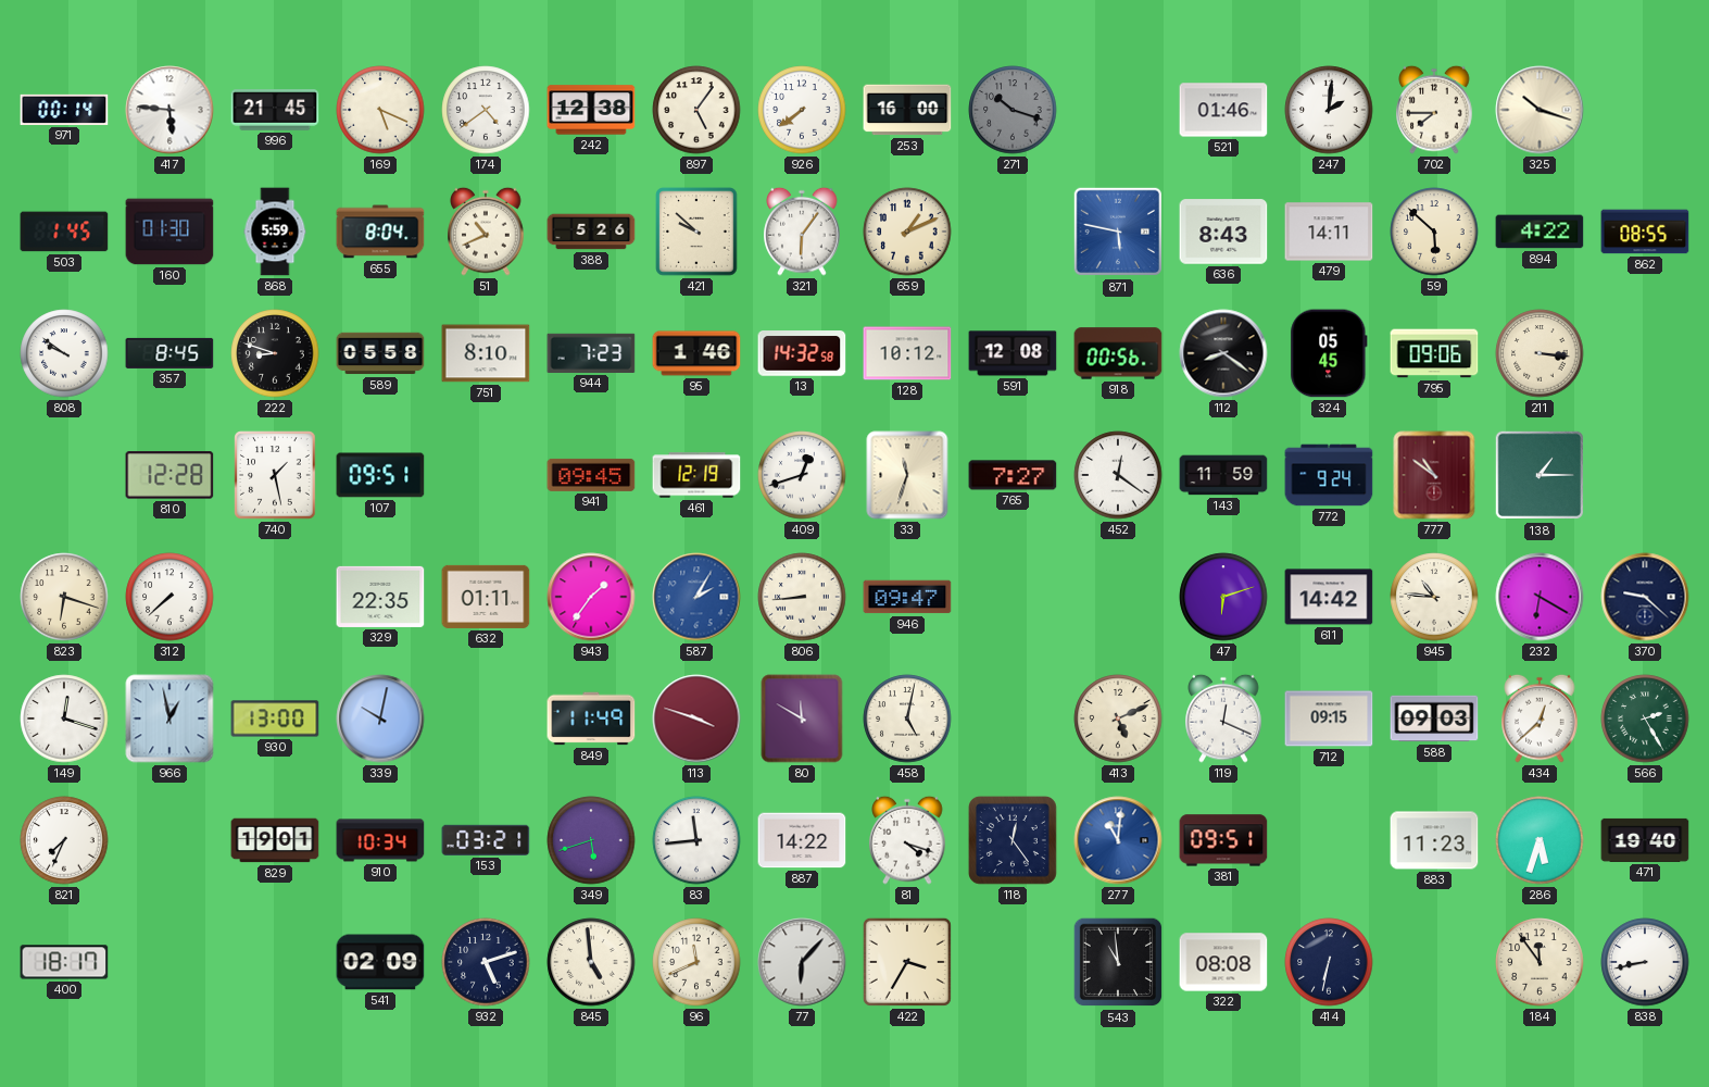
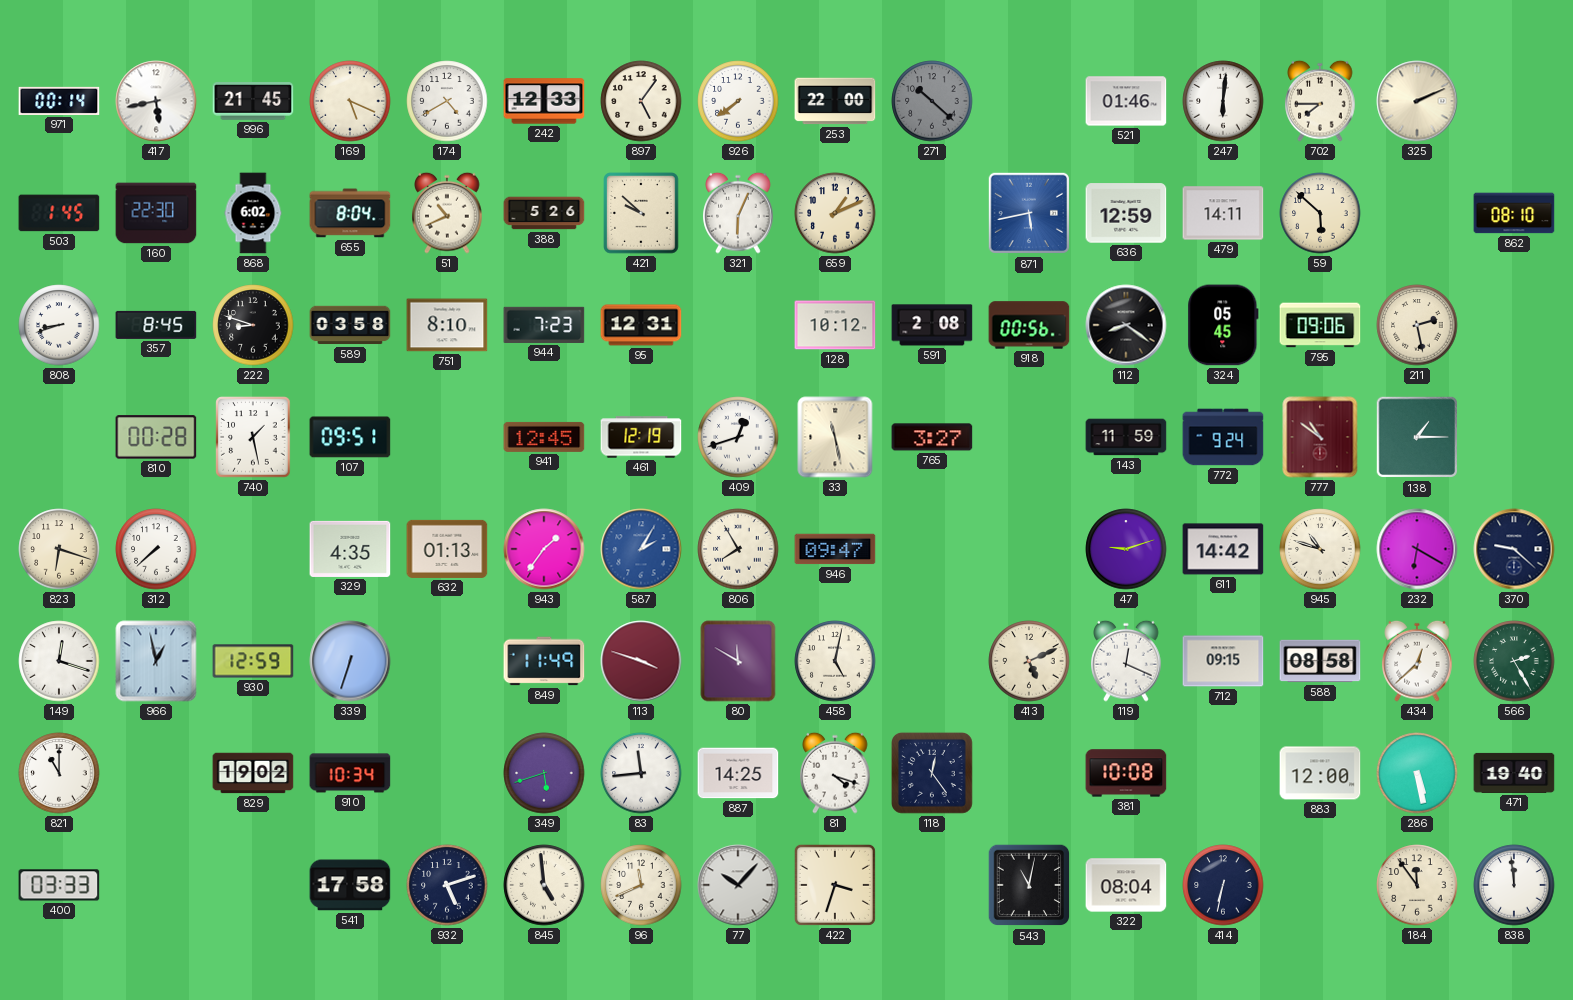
417: 5:46 -> 5:43 (156, 101)
174: 4:39 -> 4:40 (447, 101)
242: 12:38 -> 12:33 (544, 101)
253: 16:00 -> 22:00 (835, 101)
271: 10:18 -> 10:22 (932, 101)
247: 2:01 -> 6:01 (1223, 101)
325: 10:18 -> 2:11 (1417, 101)
160: 01:30 -> 22:30 (156, 213)
868: 5:59 -> 6:02 (253, 213)
321: 6:06 -> 6:04 (738, 213)
871: 5:47 -> 5:43 (1029, 213)
636: 8:43 -> 12:59 (1126, 213)
894: 4:22 -> none (1540, 232)
862: 08:55 -> 08:10 (1514, 213)
808: 9:51 -> 8:42 (59, 325)
589: 05:58 -> 03:58 (350, 325)
95: 1:46 -> 12:31 (641, 325)
13: 14:32 -> none (802, 353)
591: 12:08 -> 2:08 (932, 325)
211: 3:16 -> 2:28 (1417, 325)
810: 12:28 -> 00:28 (156, 437)
941: 09:45 -> 12:45 (544, 437)
33: 11:33 -> 11:28 (835, 437)
765: 7:27 -> 3:27 (932, 437)
452: 12:21 -> none (1118, 475)
329: 22:35 -> 4:35 (350, 549)
632: 01:11 -> 01:13 (447, 549)
806: 8:44 -> 7:55 (738, 549)
47: 6:12 -> 9:12 (1126, 549)
945: 10:46 -> 10:48 (1320, 549)
930: 13:00 -> 12:59 (253, 661)
339: 10:02 -> 6:33 (350, 661)
588: 09:03 -> 08:58 (1320, 661)
821: 7:34 -> 11:00 (59, 773)
829: 19:01 -> 19:02 (253, 773)
153: 03:21 -> none (486, 840)
887: 14:22 -> 14:25 (738, 773)
277: 11:01 -> none (1118, 840)
381: 09:51 -> 10:08 (1126, 773)
883: 11:23 -> 12:00 (1320, 773)
286: 5:33 -> 5:28 (1417, 773)
400: 18:17 -> 03:33 (59, 885)
541: 02:09 -> 17:58 (350, 885)
77: 6:07 -> 10:07 (738, 885)
422: 3:35 -> 3:33 (835, 885)
543: 10:59 -> 11:02 (1029, 885)
322: 08:08 -> 08:04 (1126, 885)
838: 8:43 -> 11:59 (1514, 885)
